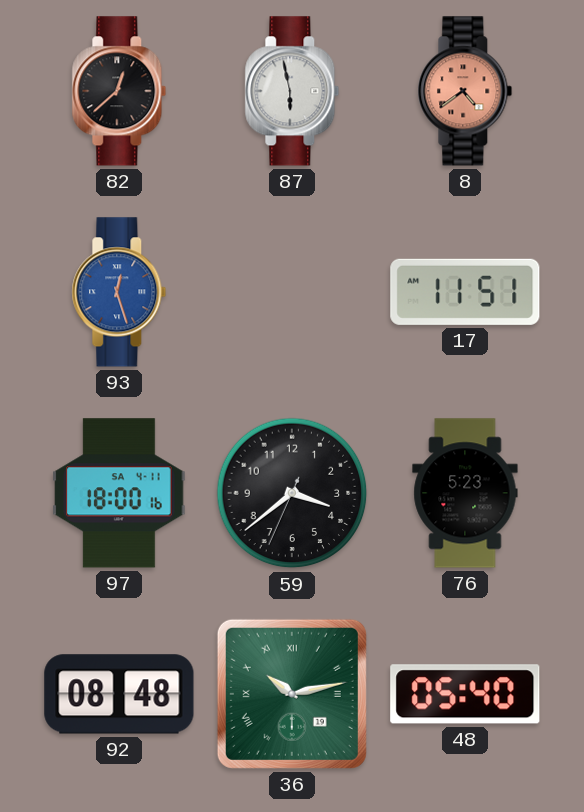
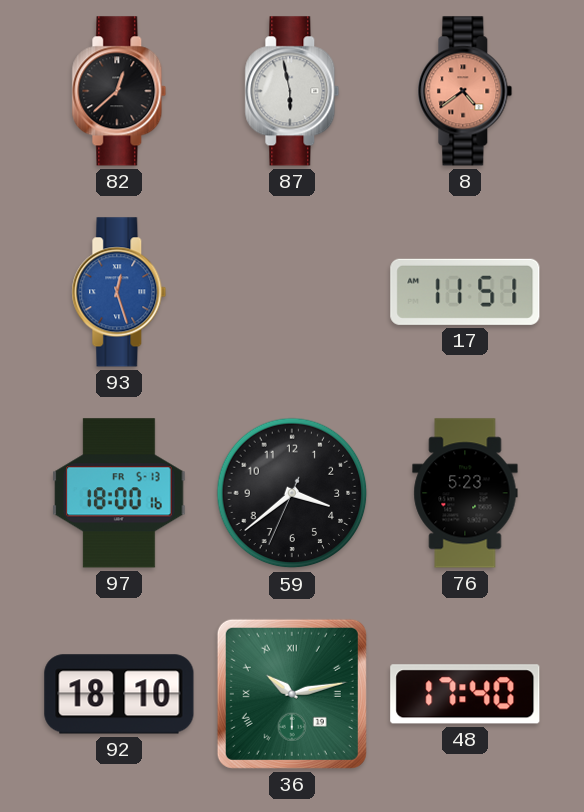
97 date: SA 4-11 -> FR 5-13 (119, 493)
92: 08:48 -> 18:10 (119, 694)
48: 05:40 -> 17:40 (465, 694)
